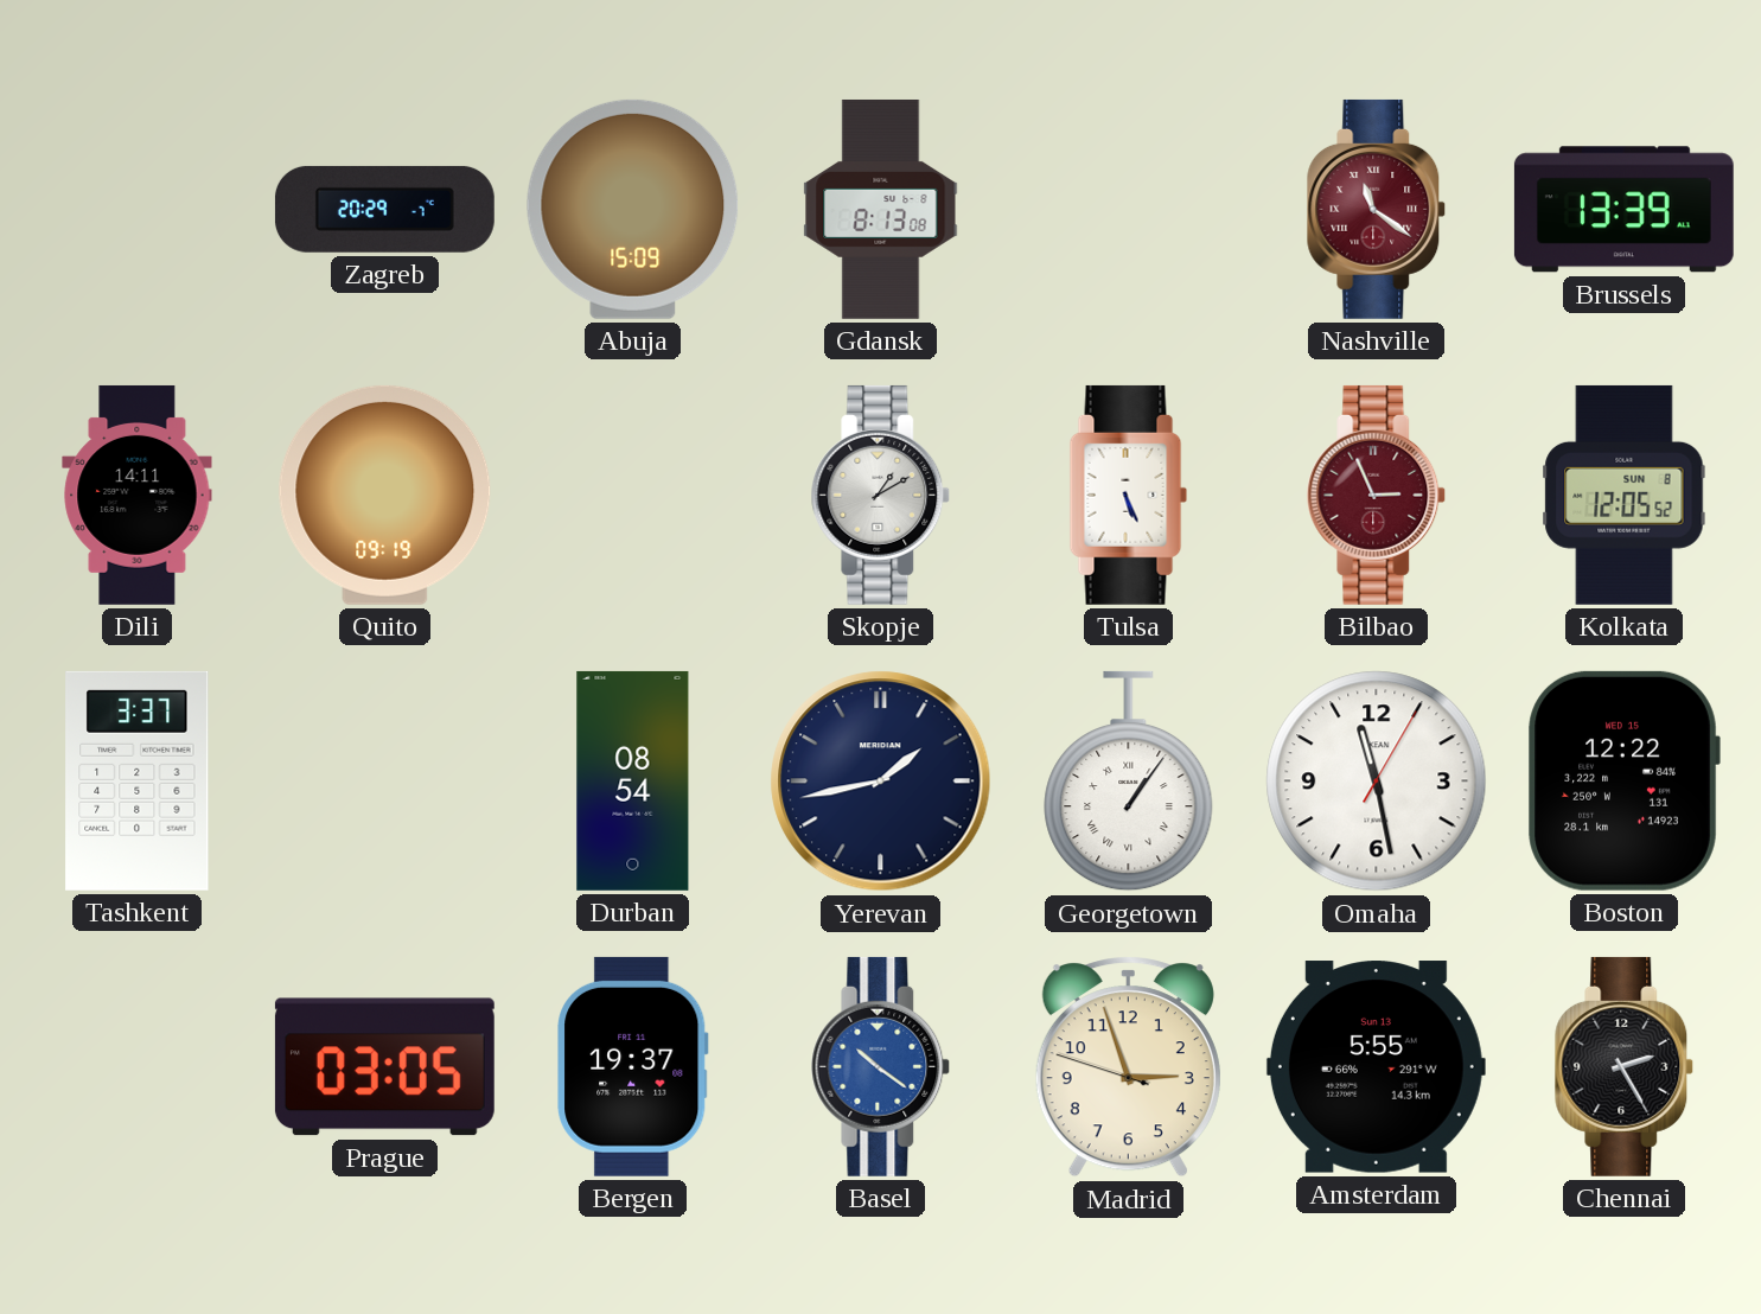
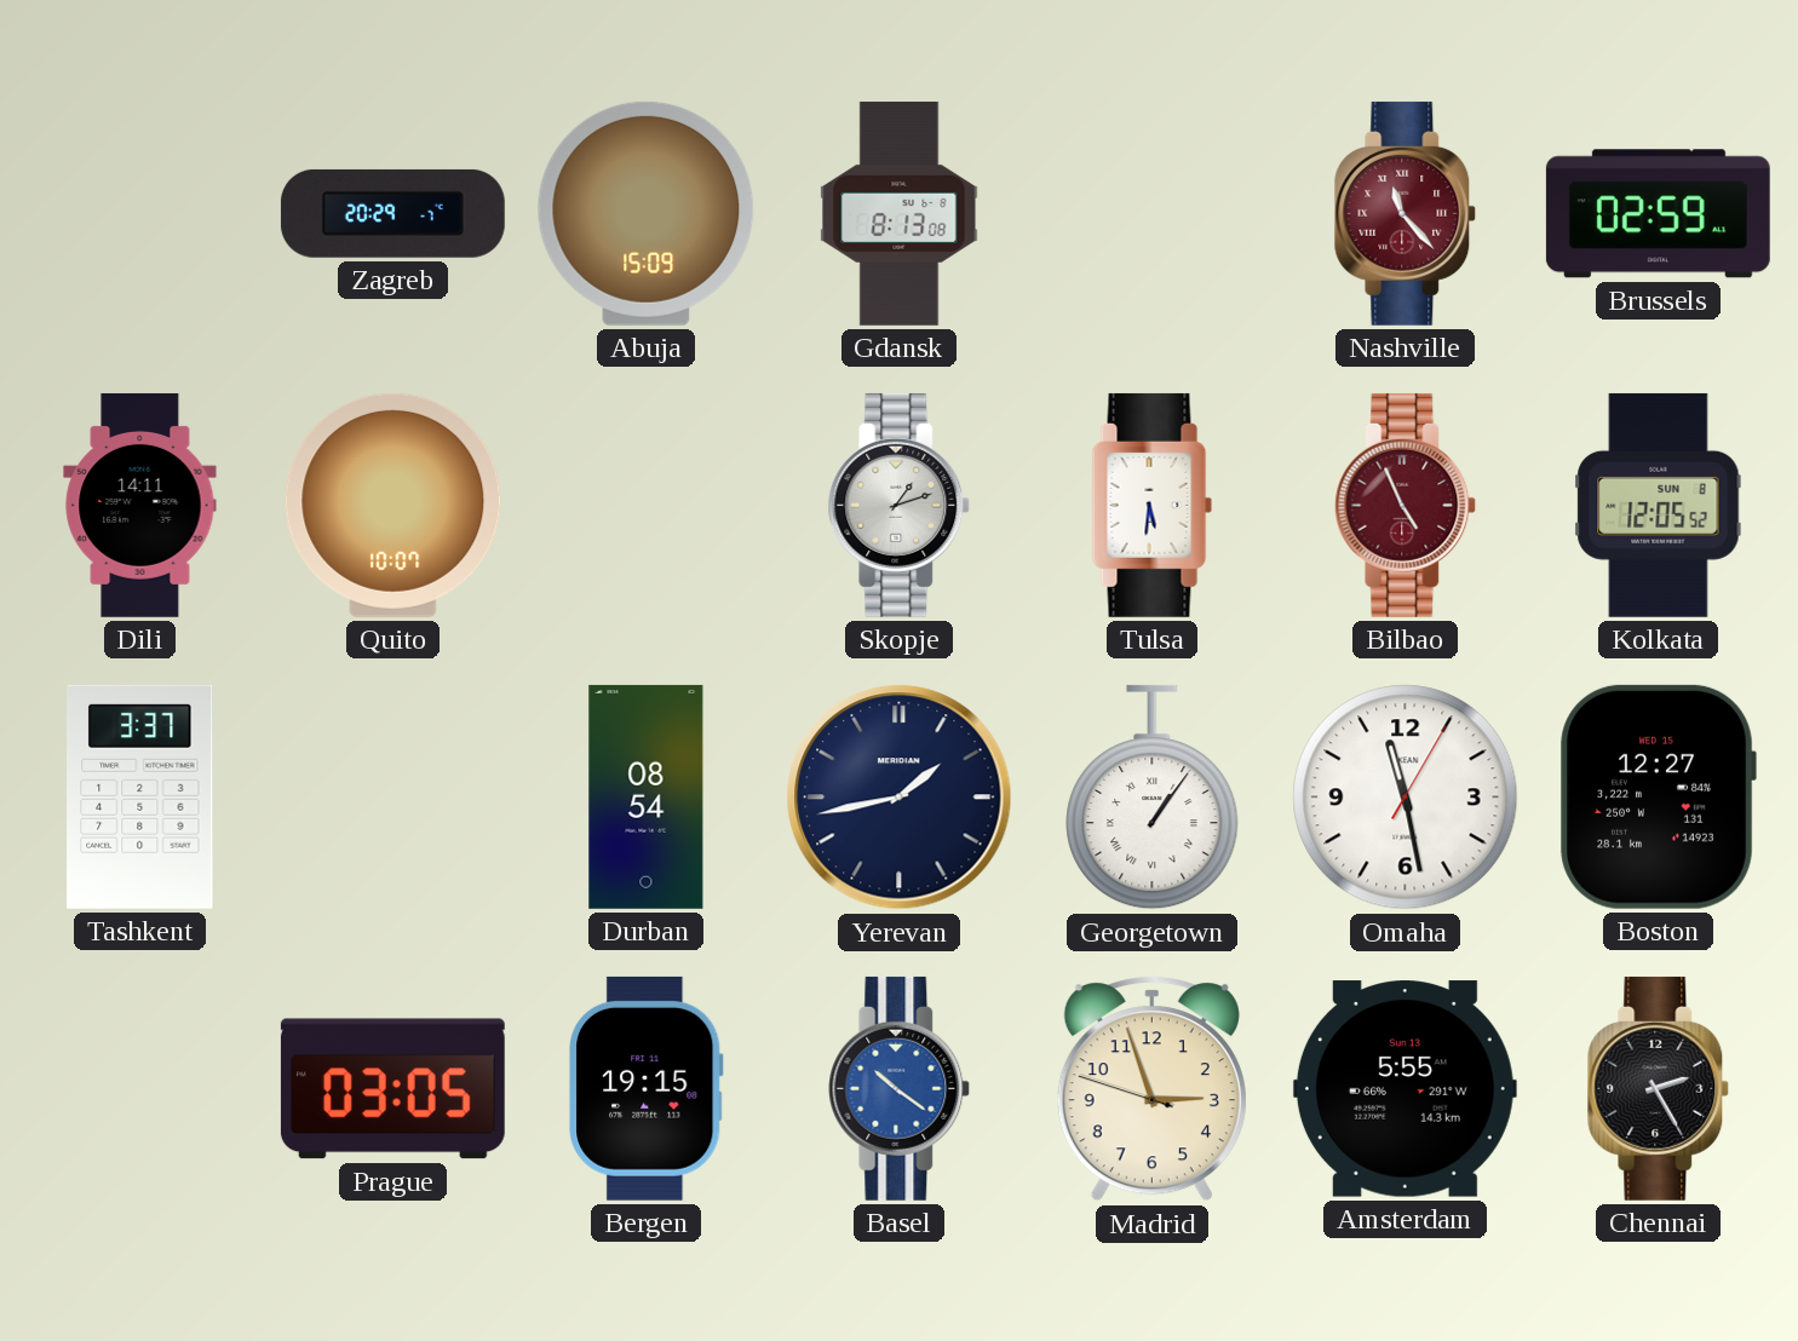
Nashville: 11:21 -> 11:23 (1406, 213)
Brussels: 13:39 -> 02:59 (1658, 214)
Quito: 09:19 -> 10:07 (394, 505)
Skopje: 1:10 -> 1:12 (900, 505)
Tulsa: 5:26 -> 5:31 (1153, 505)
Bilbao: 2:56 -> 4:56 (1406, 505)
Boston: 12:22 -> 12:27 (1658, 796)
Bergen: 19:37 -> 19:15 (647, 1088)
